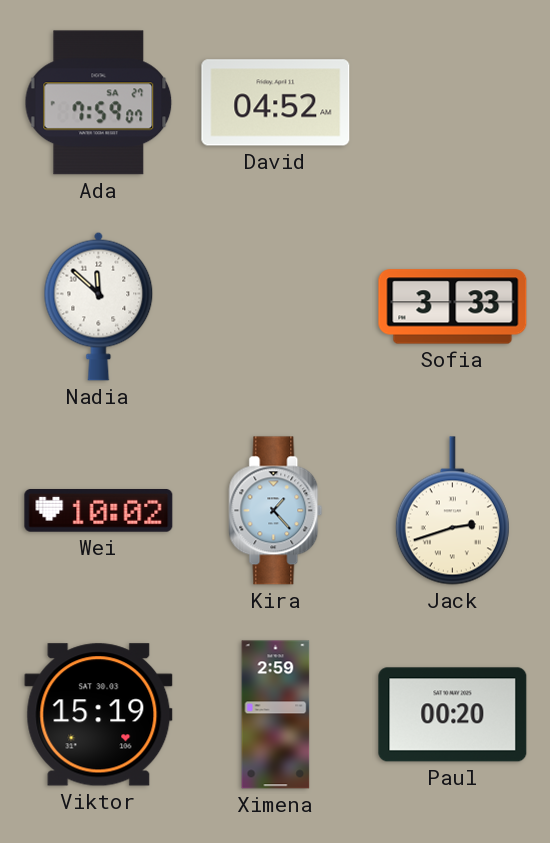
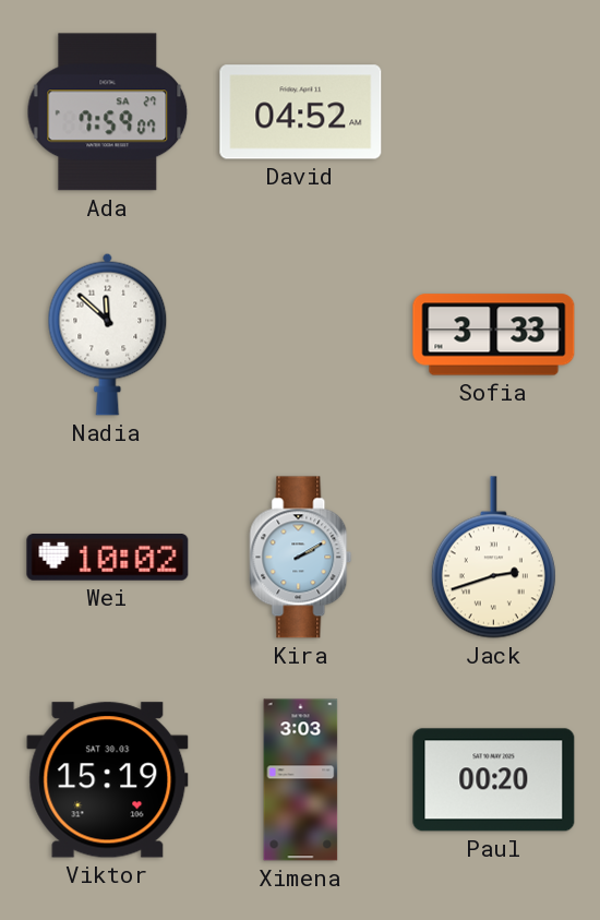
Kira: 1:23 -> 2:10 (301, 558)
Ximena: 2:59 -> 3:03 (301, 780)
